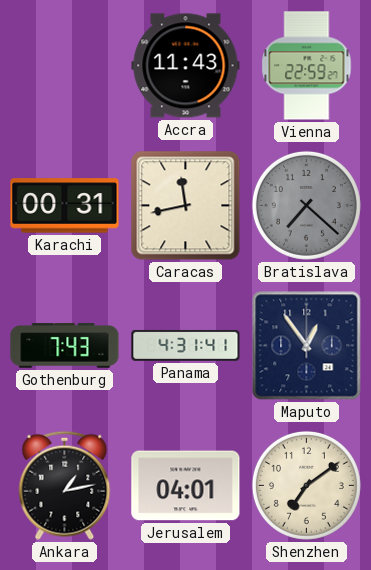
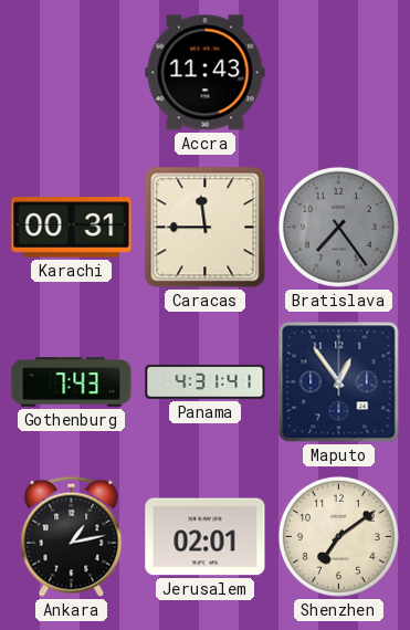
Vienna: 22:59 -> none (307, 66)
Caracas: 11:43 -> 11:45 (206, 228)
Bratislava: 7:22 -> 7:24 (338, 227)
Jerusalem: 04:01 -> 02:01 (206, 537)
